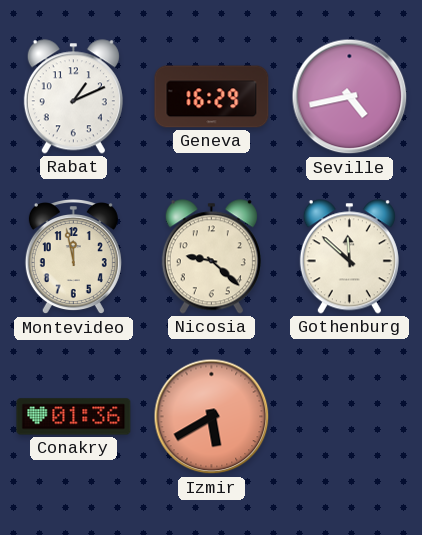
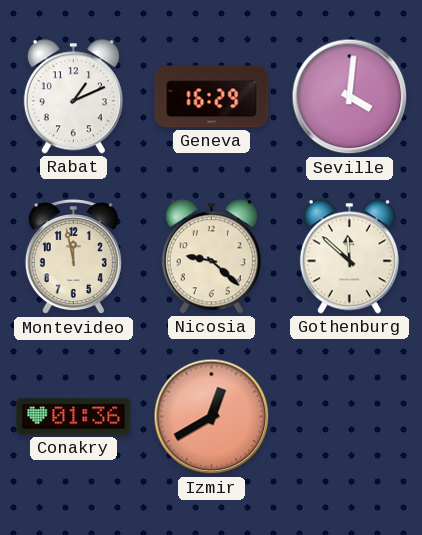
Seville: 4:43 -> 4:01 (350, 97)
Izmir: 5:40 -> 12:40 (212, 417)
